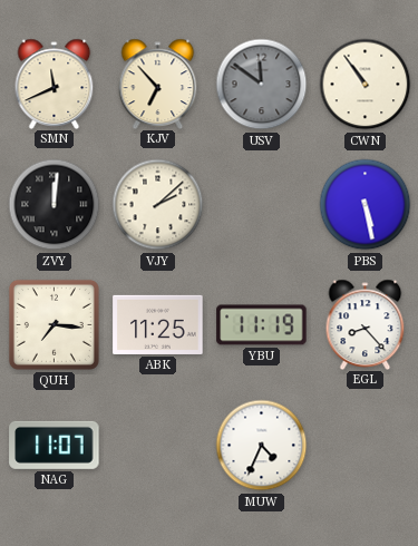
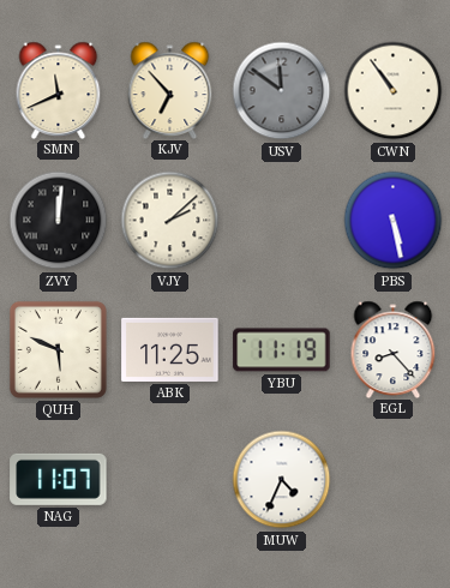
QUH: 7:16 -> 5:49 (58, 349)
